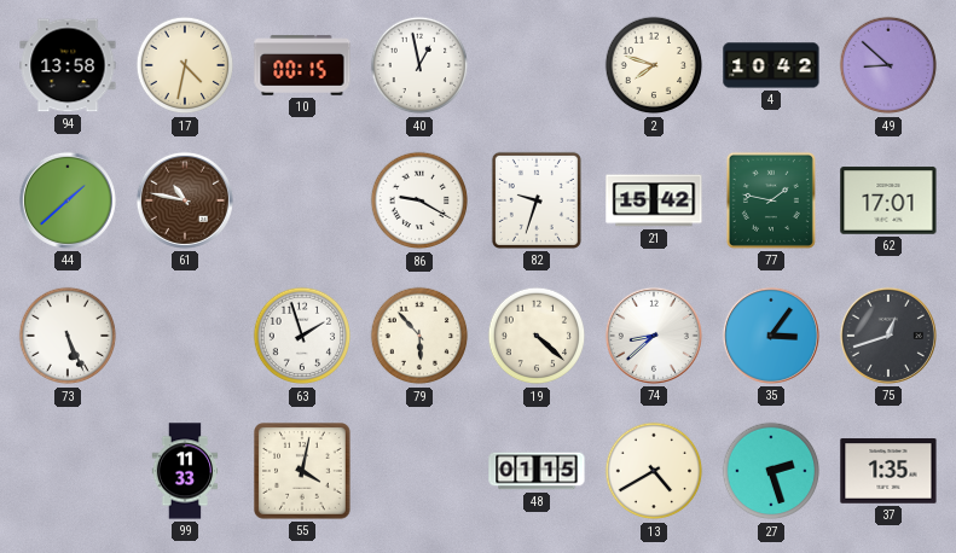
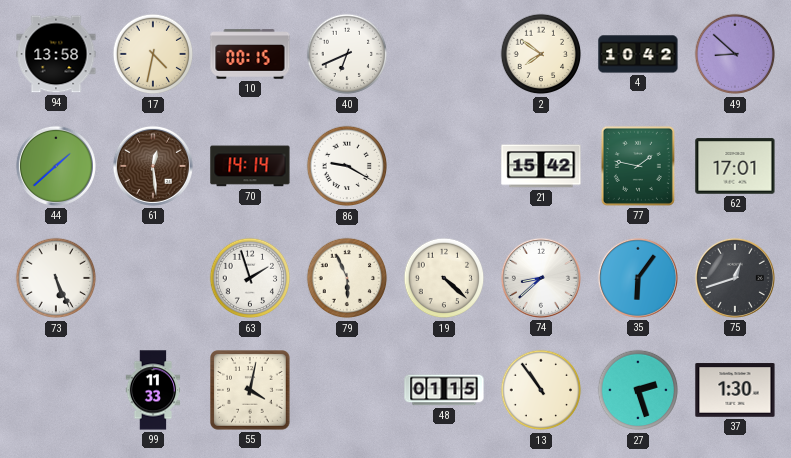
40: 12:58 -> 6:41 (347, 54)
2: 7:48 -> 7:51 (541, 54)
61: 10:47 -> 12:29 (153, 166)
70: none -> 14:14 (250, 166)
82: 9:33 -> none (537, 200)
79: 5:53 -> 5:56 (347, 278)
35: 3:06 -> 6:06 (638, 278)
13: 4:40 -> 10:54 (541, 390)
37: 1:35 -> 1:30 (735, 390)
